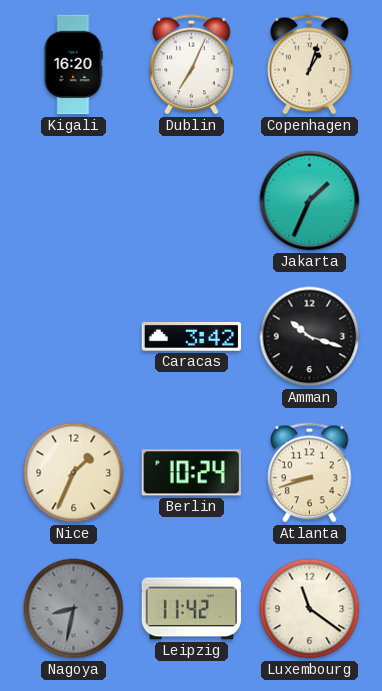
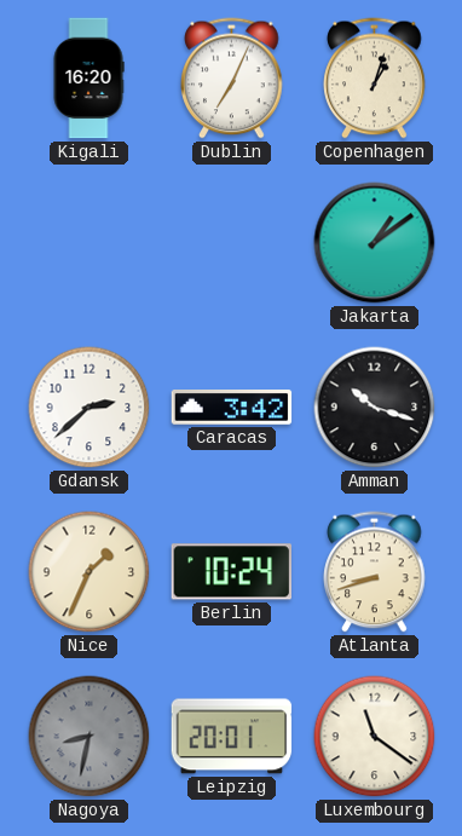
Jakarta: 1:34 -> 1:09 (375, 243)
Gdansk: none -> 2:38 (89, 408)
Leipzig: 11:42 -> 20:01 (232, 737)
